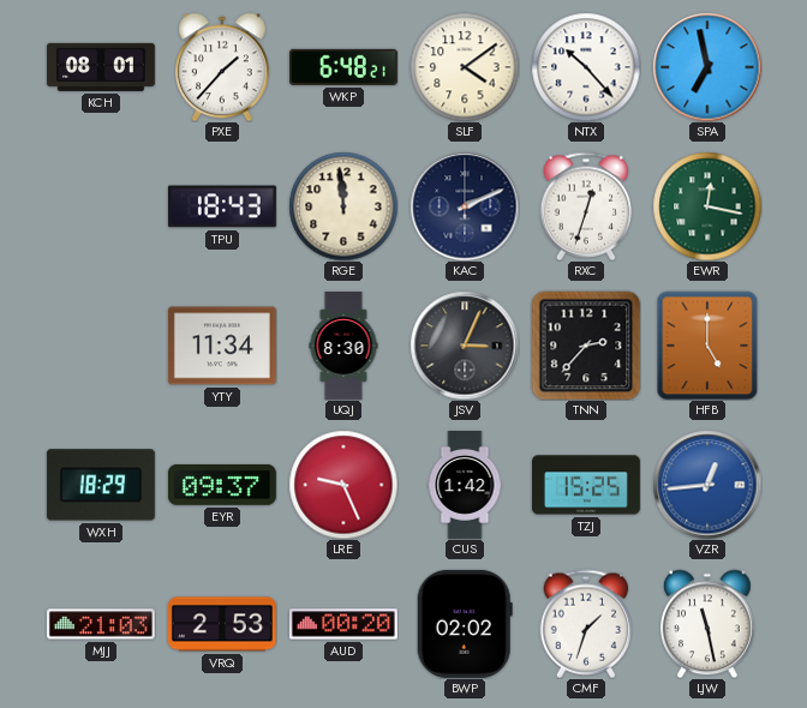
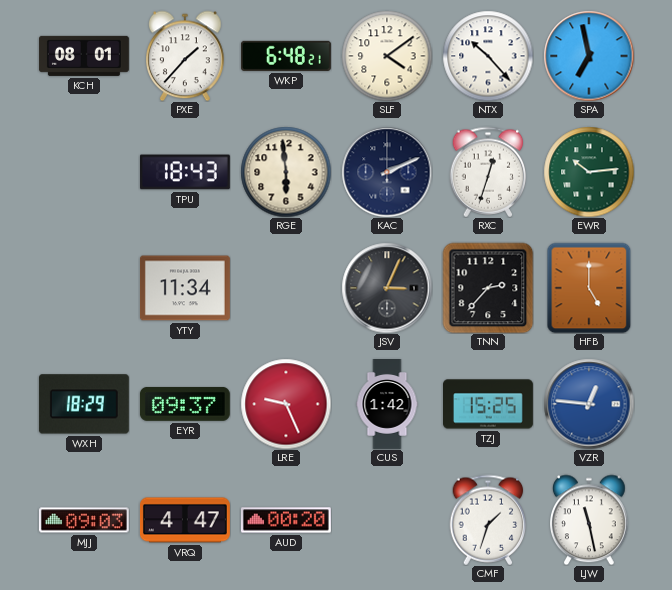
RGE: 11:59 -> 5:59 (286, 172)
EWR: 12:17 -> 10:14 (589, 172)
UQJ: 8:30 -> none (343, 347)
VZR: 12:44 -> 12:46 (589, 404)
MJJ: 21:03 -> 09:03 (84, 520)
VRQ: 2:53 -> 4:47 (185, 520)
BWP: 02:02 -> none (465, 624)
